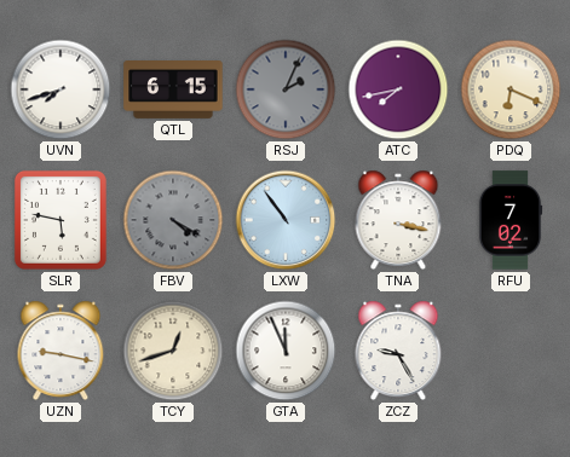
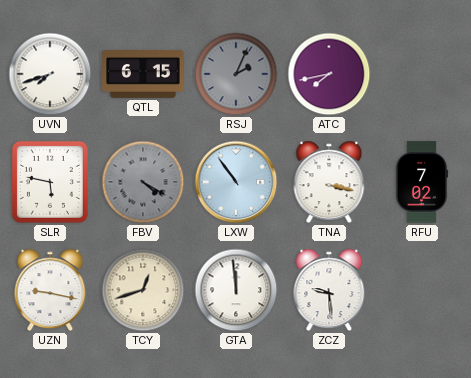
PDQ: 6:19 -> none (511, 89)
GTA: 11:56 -> 11:59 (236, 290)
ZCZ: 9:25 -> 9:29 (329, 290)
